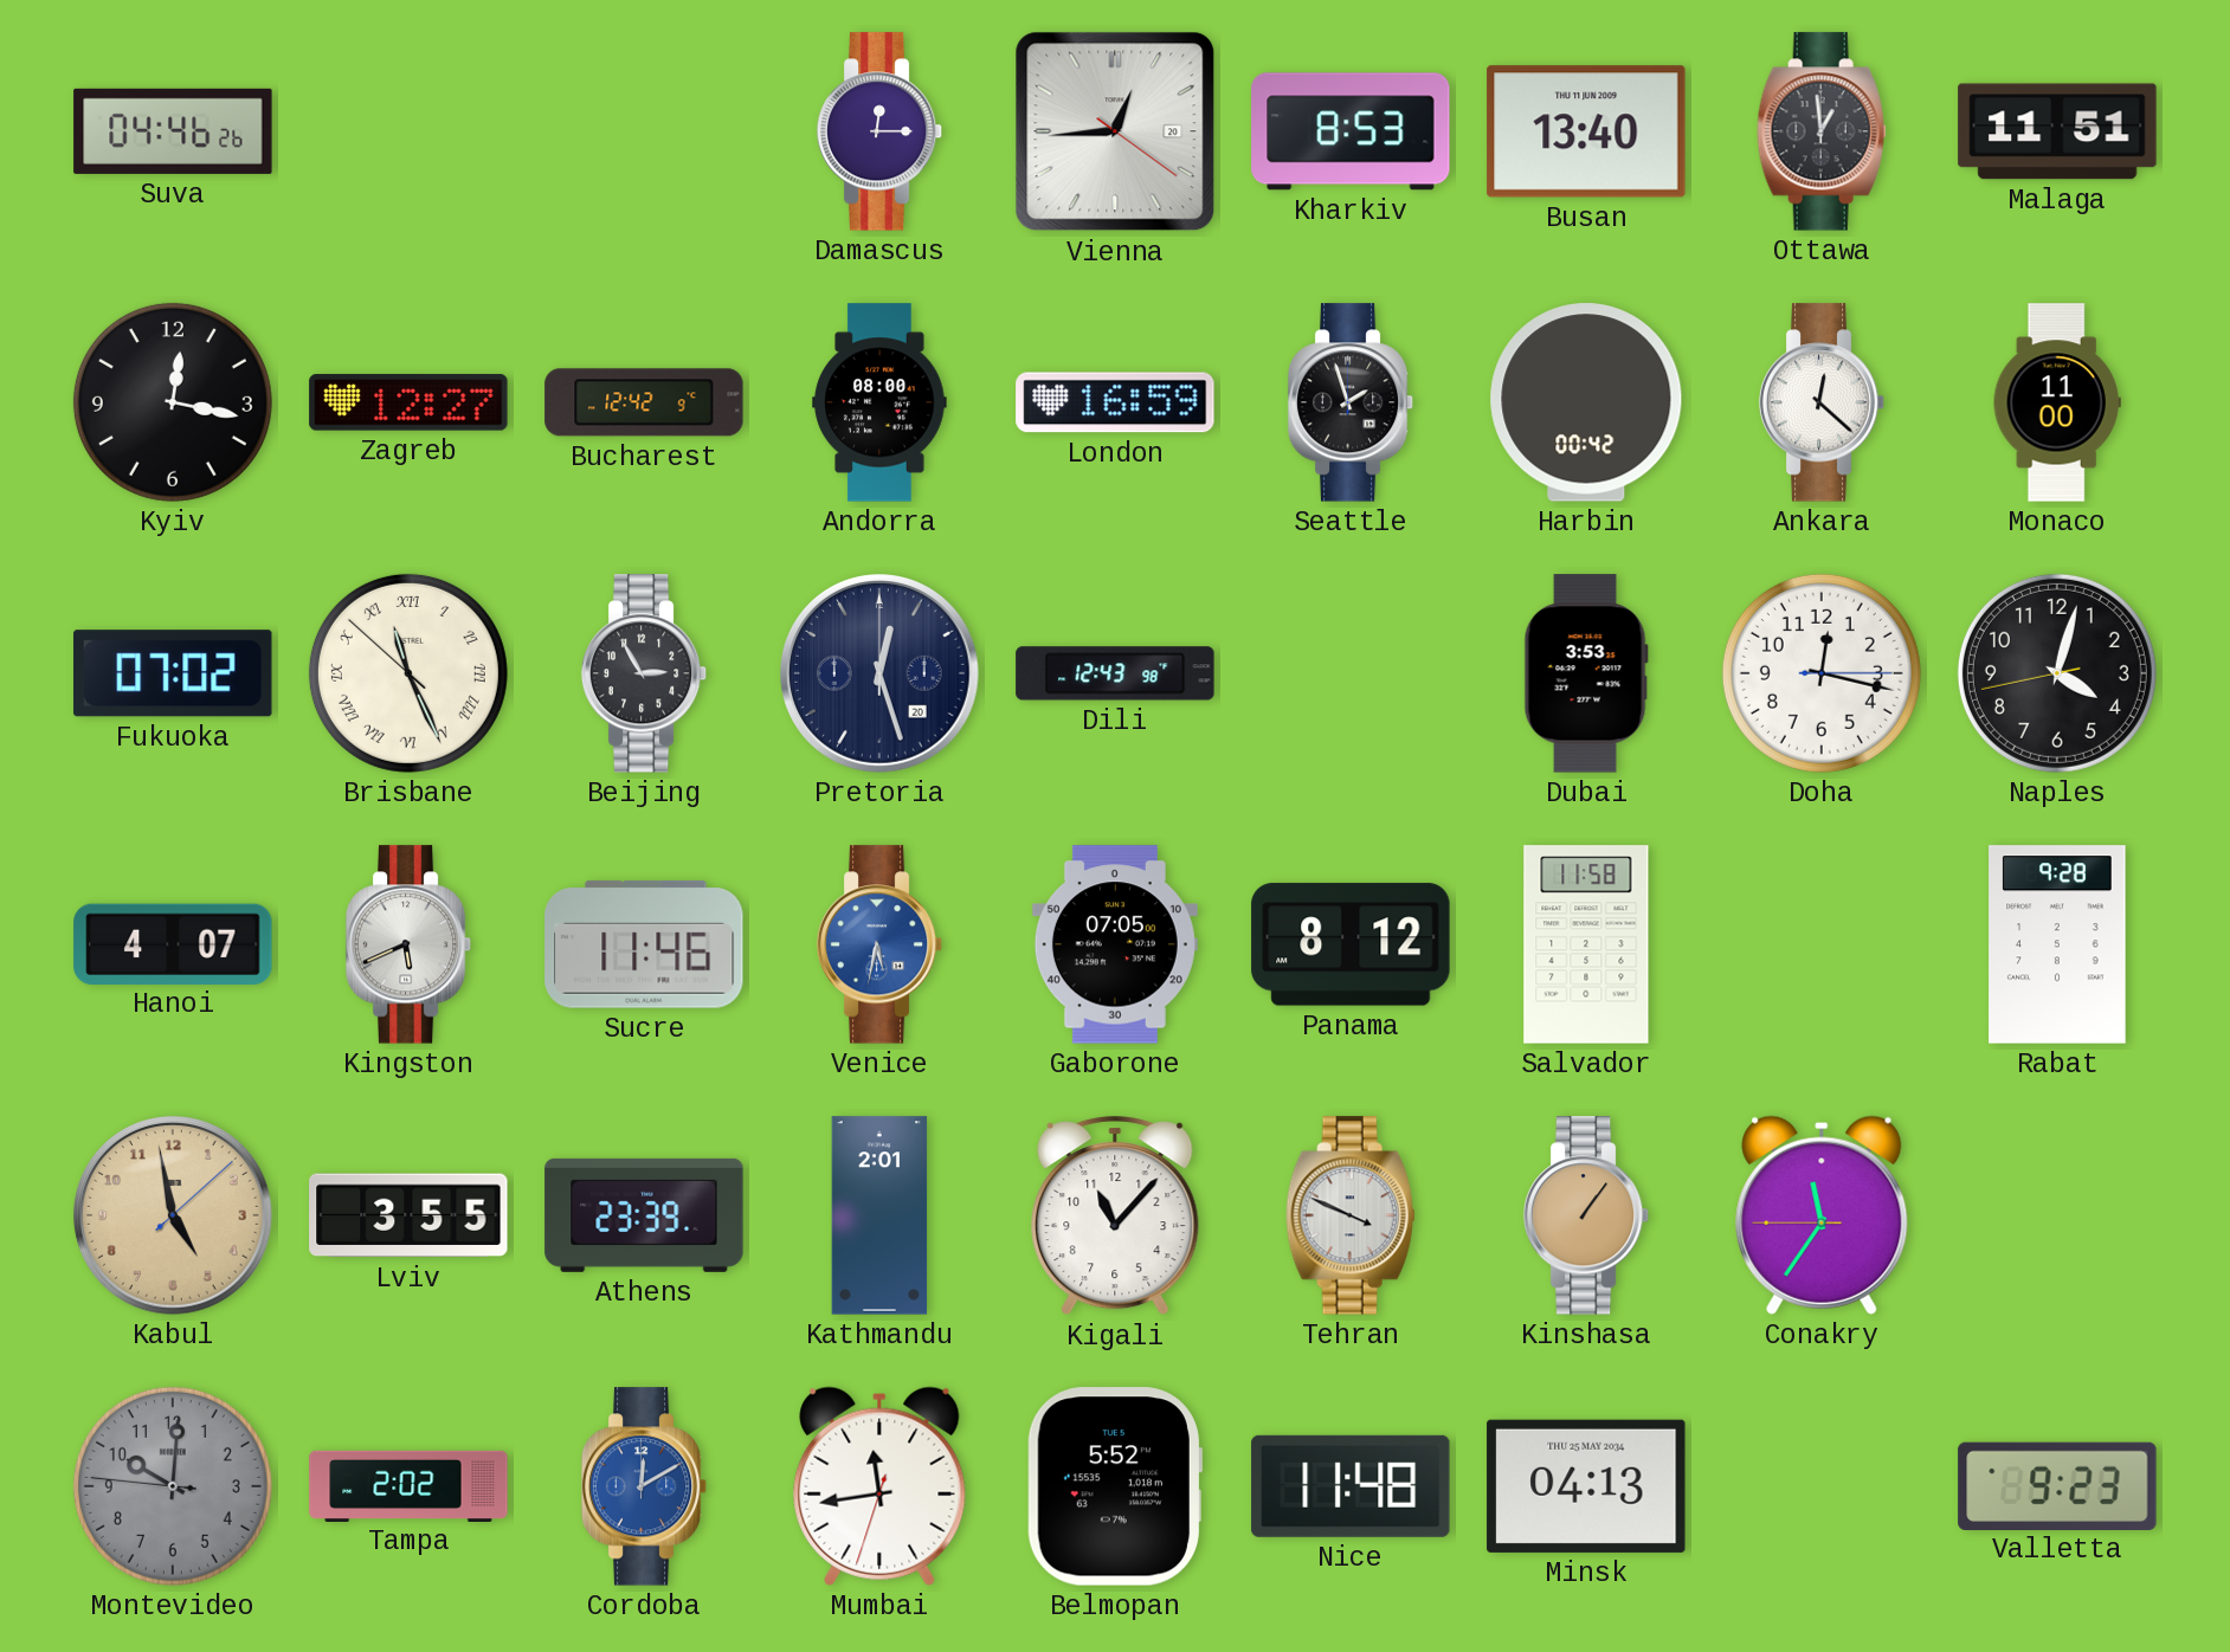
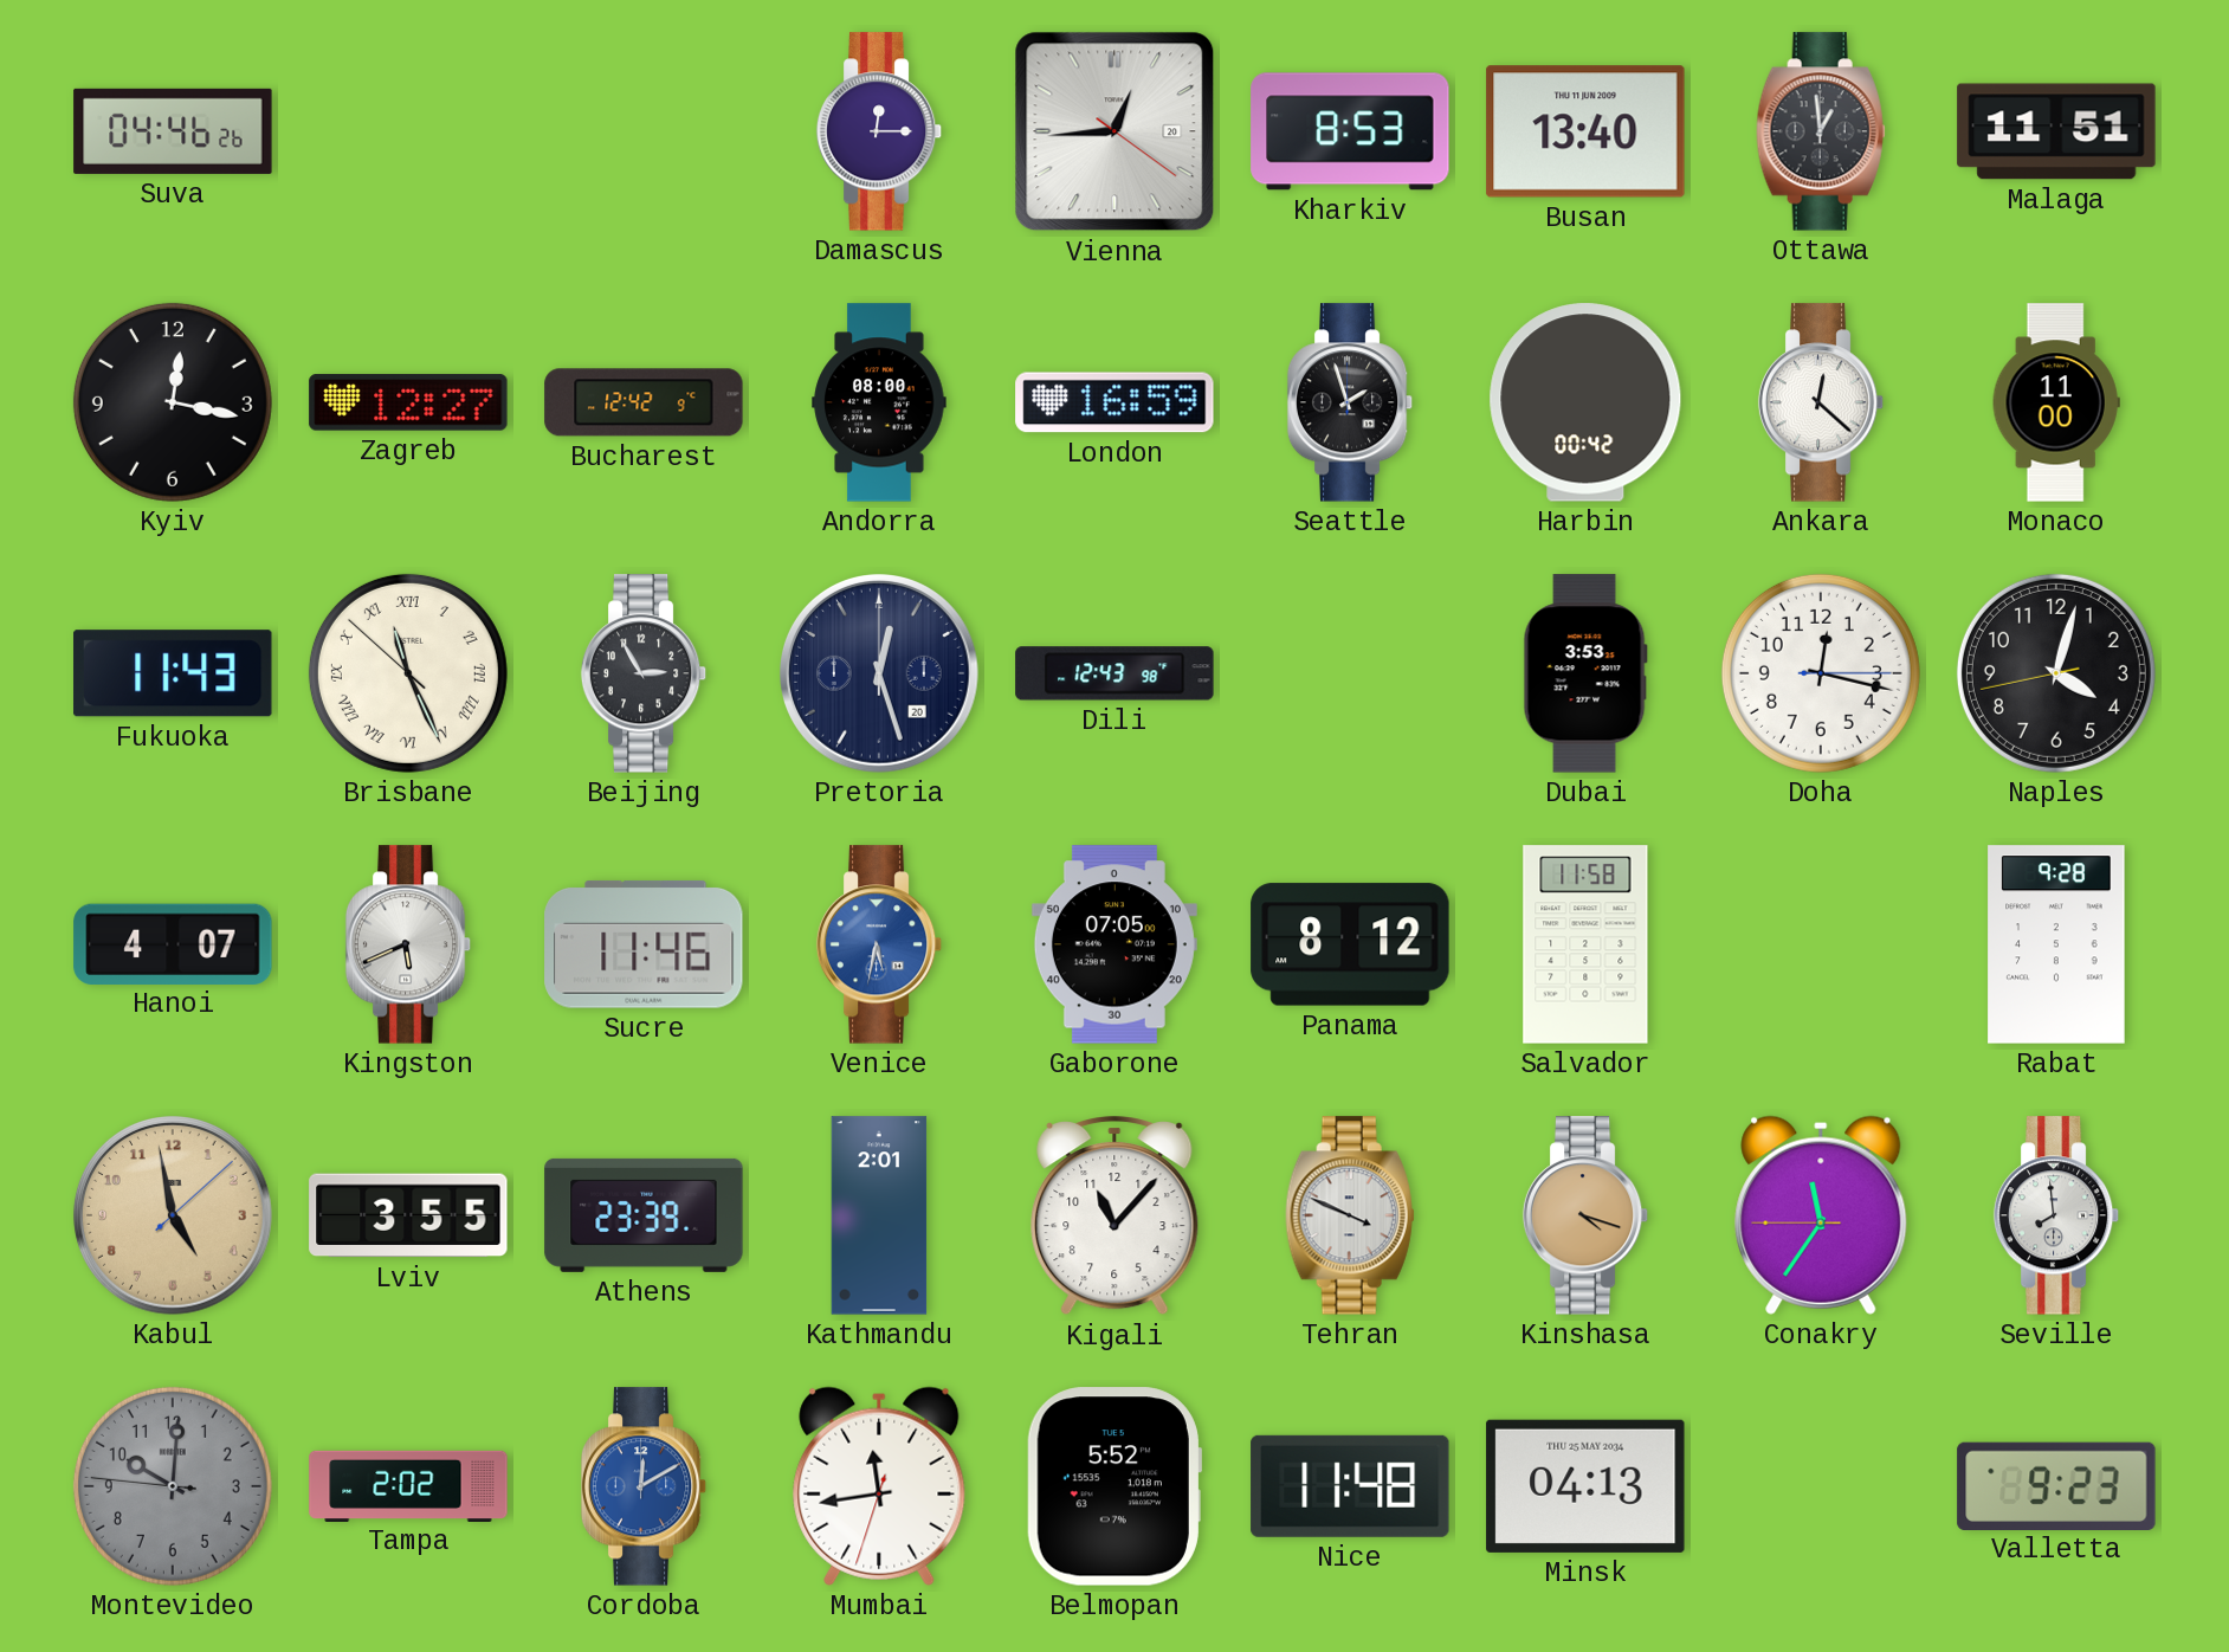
Fukuoka: 07:02 -> 11:43 (173, 673)
Kinshasa: 1:06 -> 4:18 (1585, 1215)
Seville: none -> 7:59 (2056, 1215)
